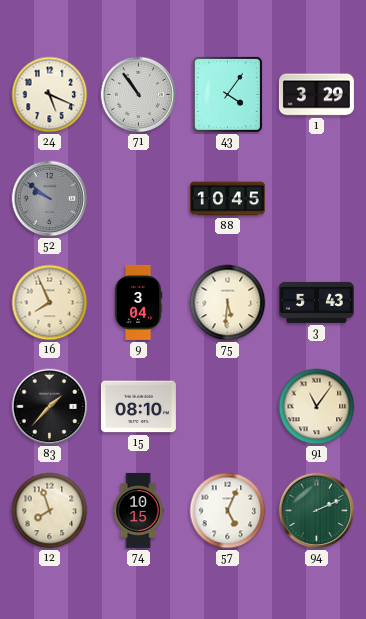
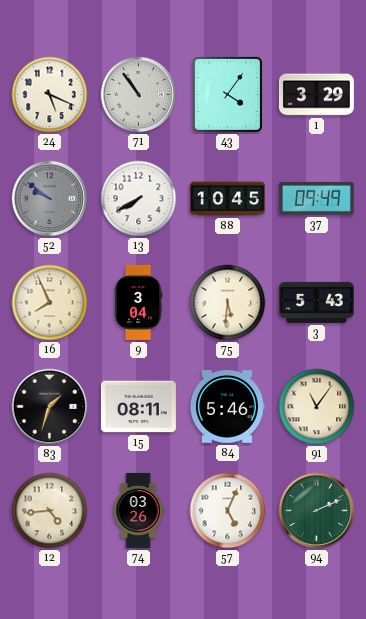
13: none -> 7:40 (139, 199)
37: none -> 09:49 (316, 198)
83: 1:37 -> 1:33 (50, 407)
15: 08:10 -> 08:11 (138, 407)
84: none -> 5:46 (227, 407)
12: 7:57 -> 4:44 (50, 511)
74: 10:15 -> 03:26 (138, 510)
